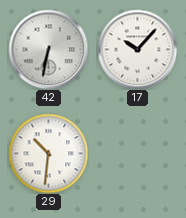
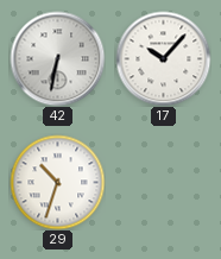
29: 10:31 -> 10:33 (57, 182)
